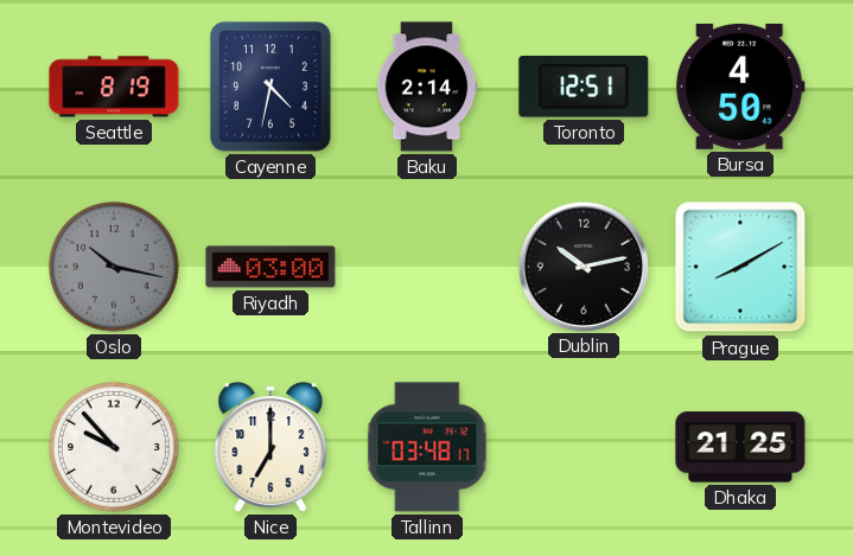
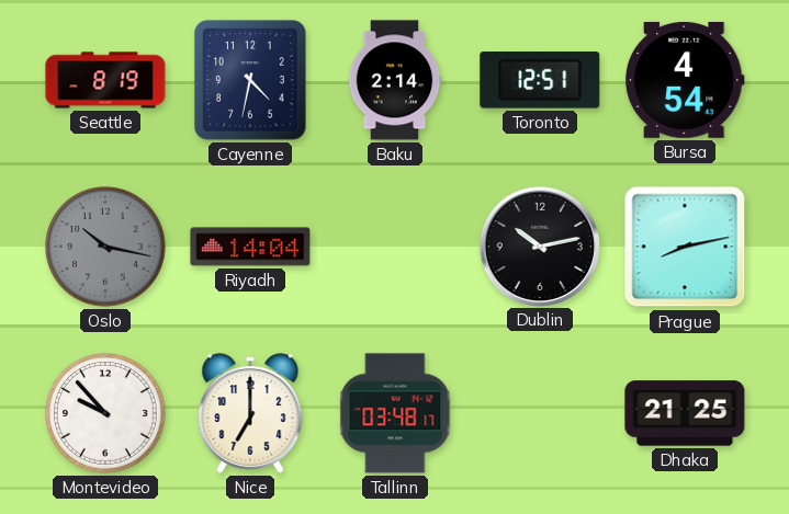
Bursa: 4:50 -> 4:54 (685, 80)
Riyadh: 03:00 -> 14:04 (250, 247)
Prague: 8:10 -> 8:13 (685, 247)
